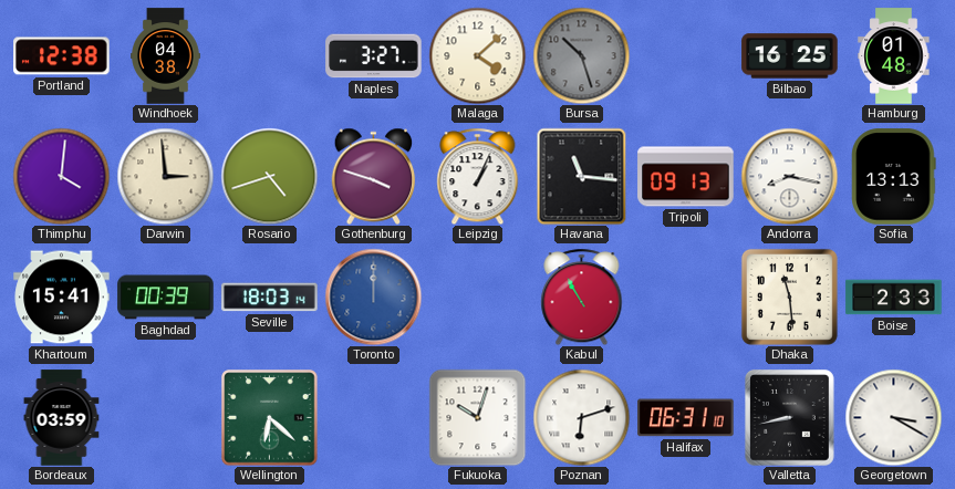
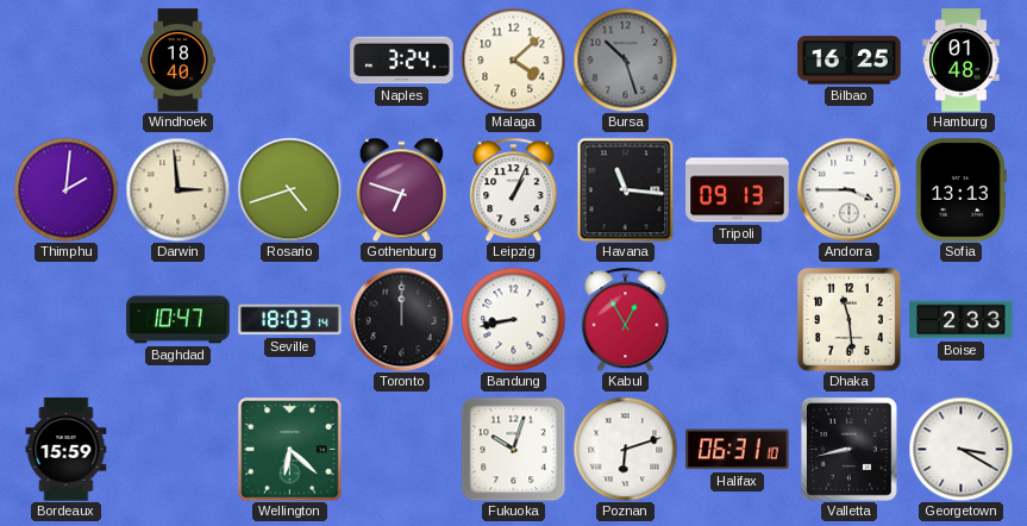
Portland: 12:38 -> none (62, 56)
Windhoek: 04:38 -> 18:40 (179, 61)
Naples: 3:27 -> 3:24 (402, 61)
Thimphu: 4:01 -> 2:01 (65, 189)
Gothenburg: 3:48 -> 6:48 (402, 189)
Andorra: 8:17 -> 3:45 (848, 189)
Khartoum: 15:41 -> none (62, 298)
Baghdad: 00:39 -> 10:47 (179, 320)
Toronto dial: blue -> black (401, 319)
Bandung: none -> 8:43 (513, 319)
Kabul: 10:55 -> 12:55 (626, 319)
Bordeaux: 03:59 -> 15:59 (67, 450)
